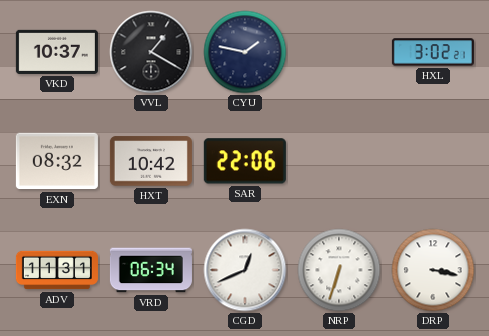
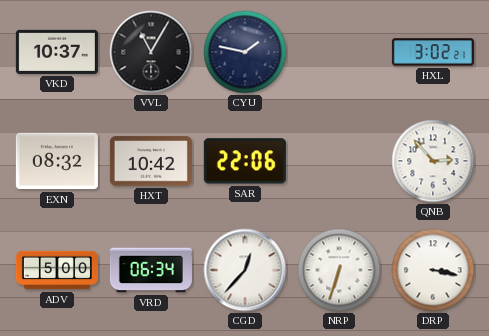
VVL: 1:20 -> 11:05 (151, 52)
QNB: none -> 2:53 (433, 161)
ADV: 11:31 -> 5:00 (57, 270)
CGD: 12:41 -> 12:37 (245, 270)
